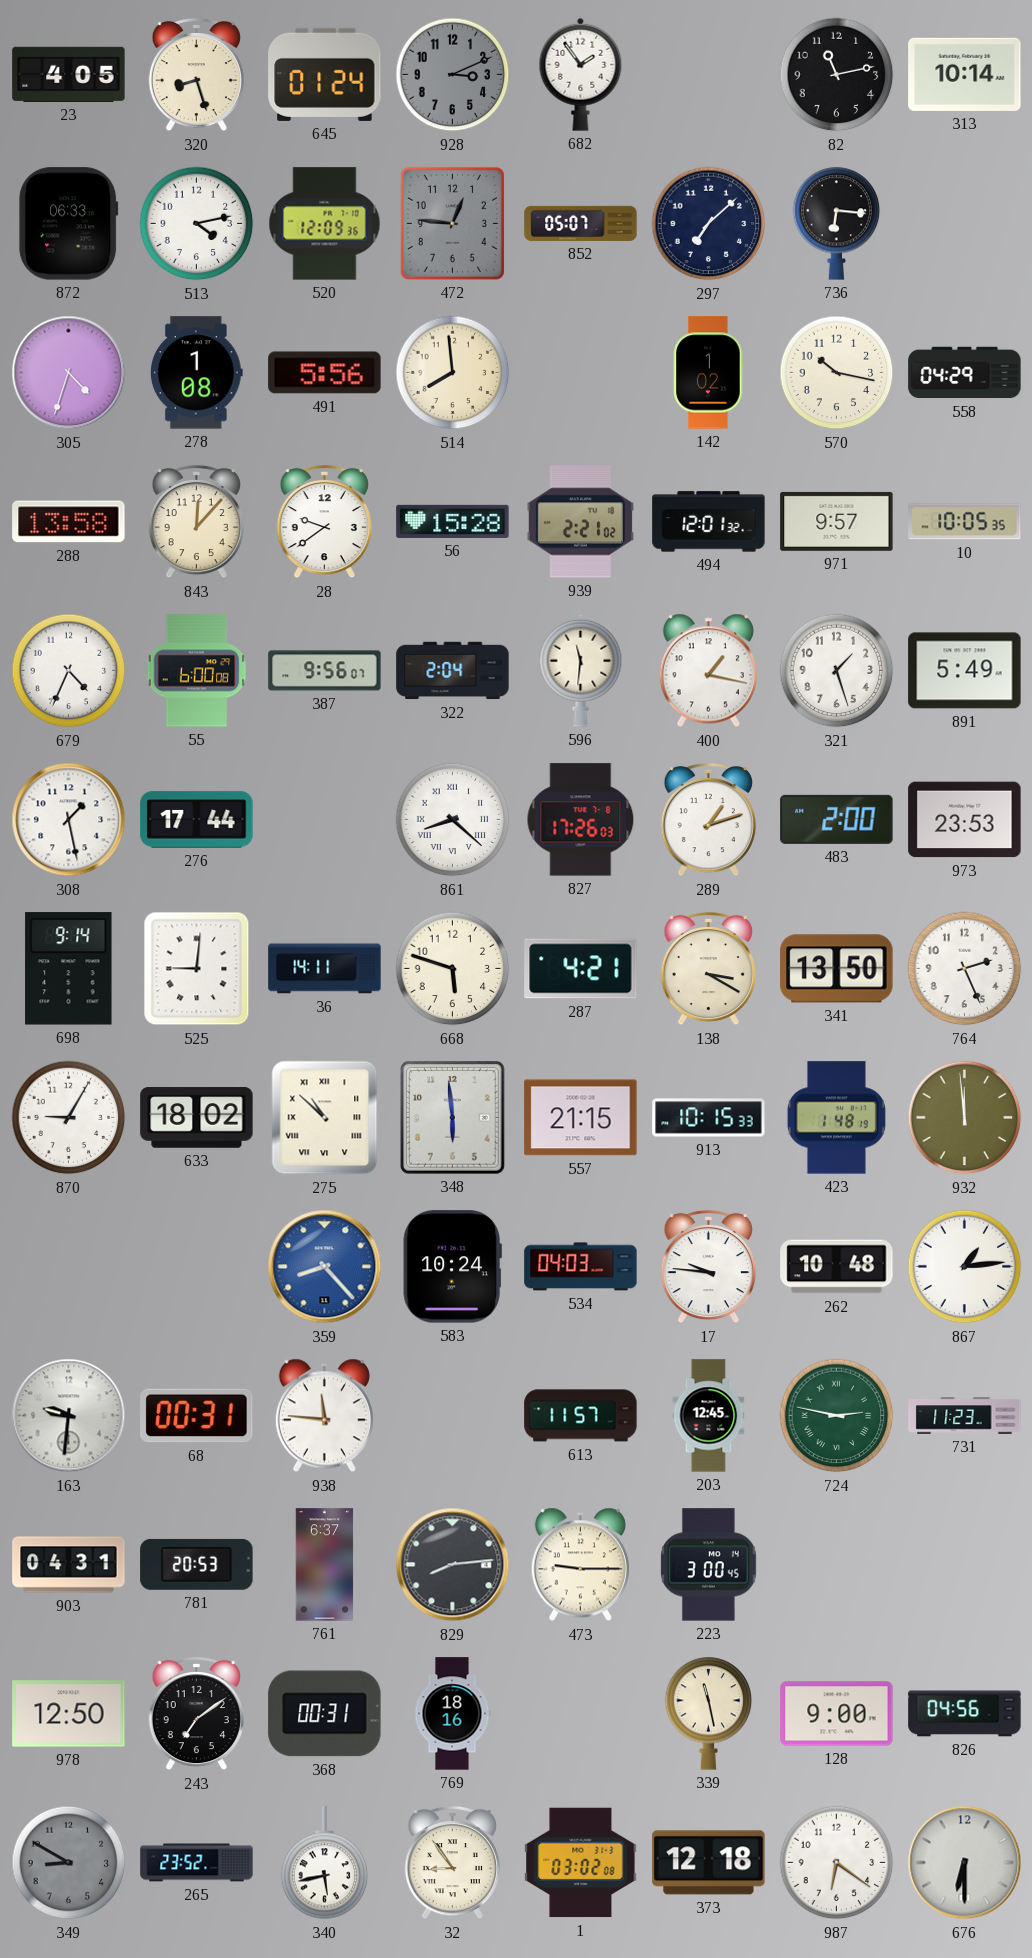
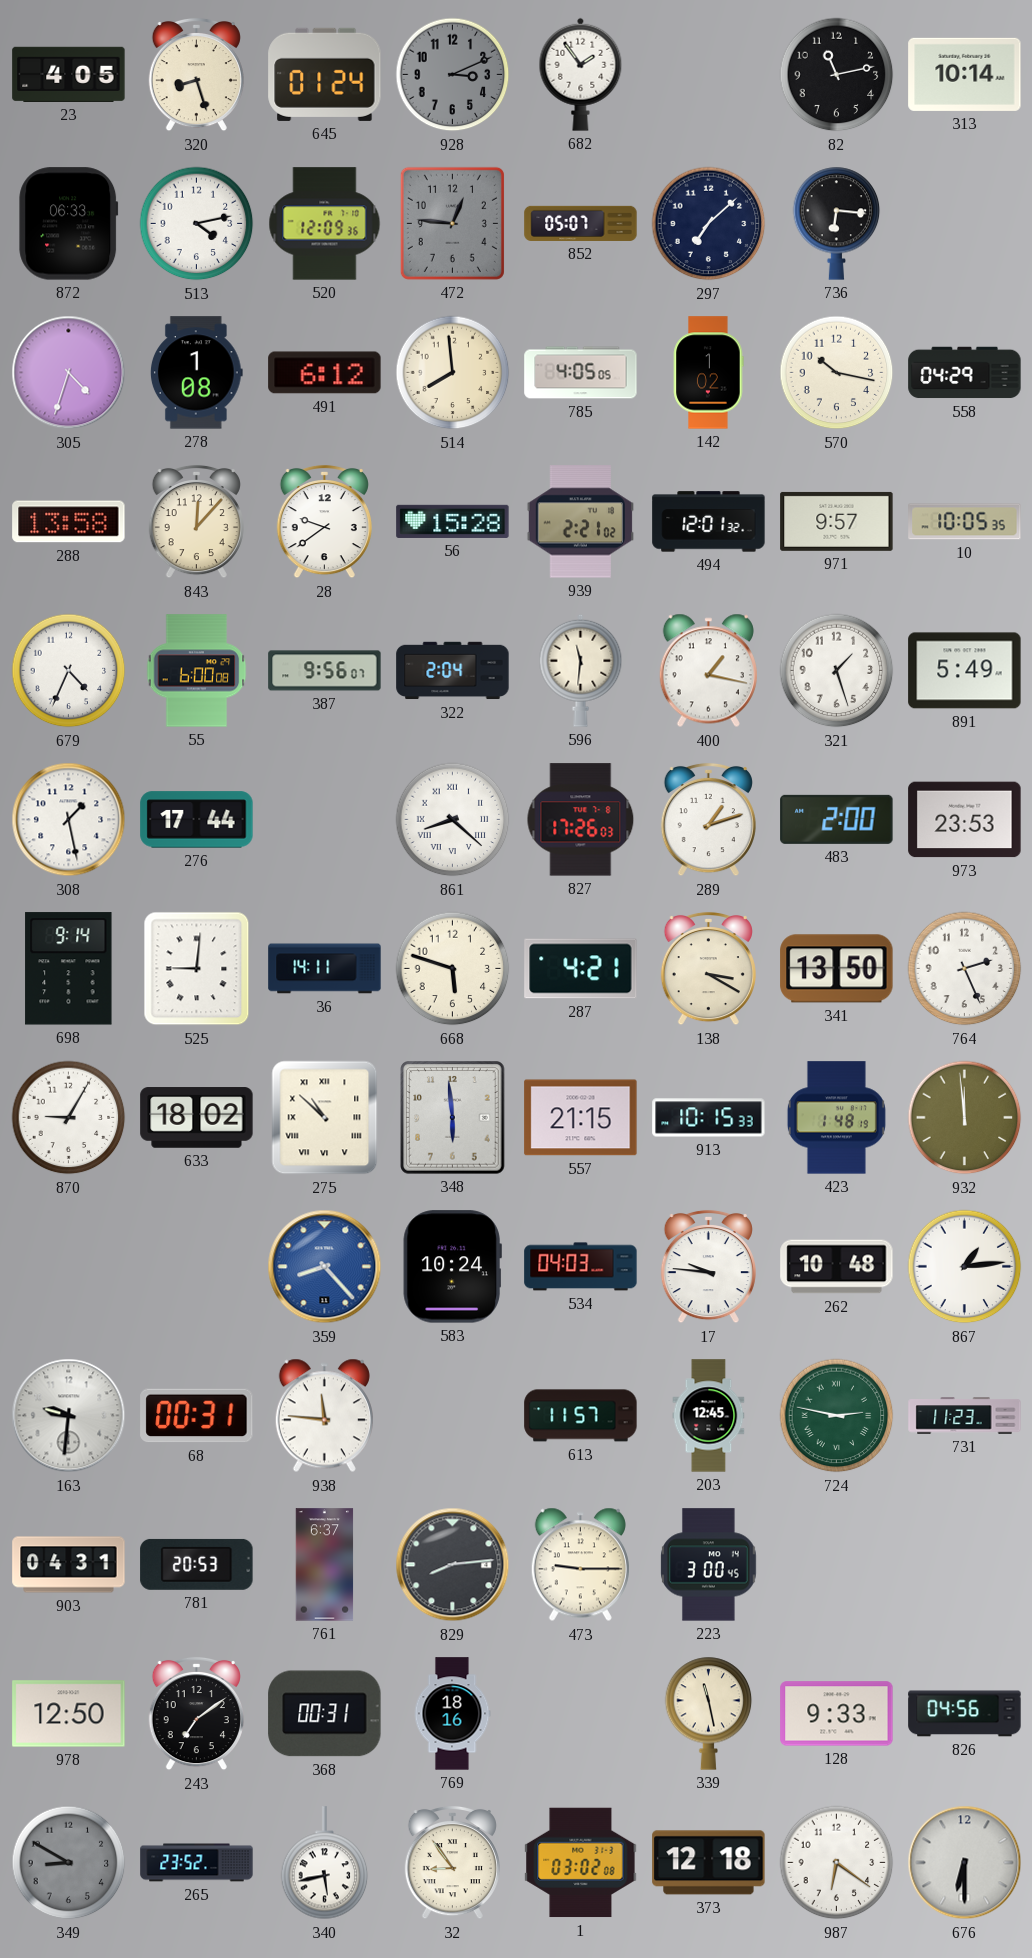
491: 5:56 -> 6:12 (325, 373)
785: none -> 4:05 (581, 373)
128: 9:00 -> 9:33 (837, 1714)
